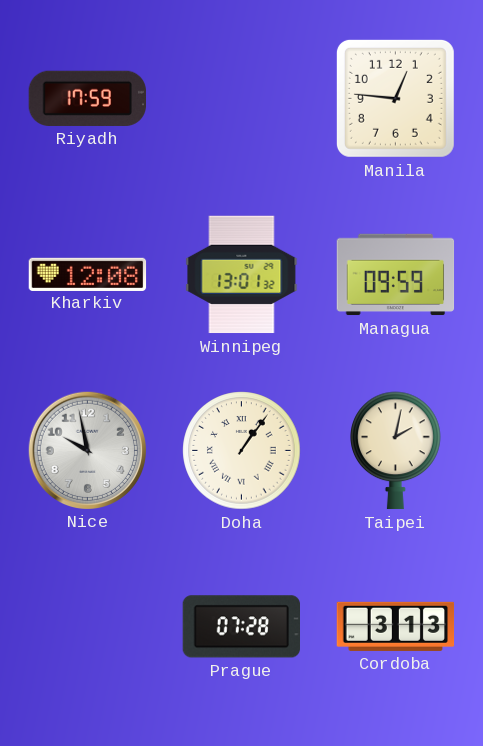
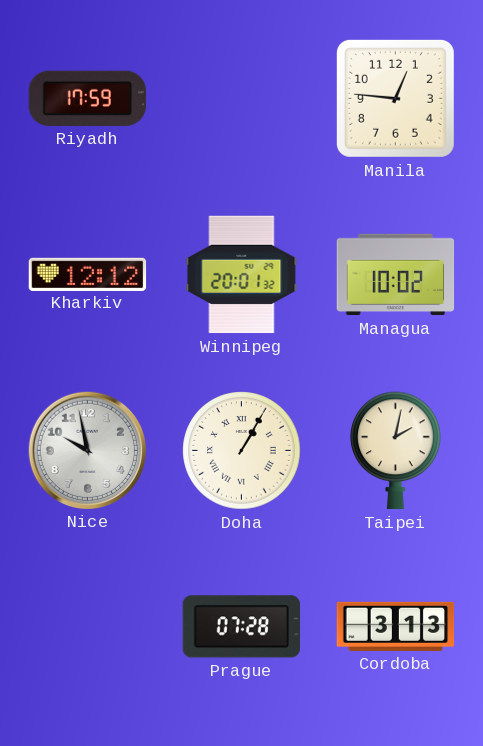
Kharkiv: 12:08 -> 12:12 (88, 274)
Winnipeg: 13:01 -> 20:01 (242, 275)
Managua: 09:59 -> 10:02 (396, 275)
Doha: 1:06 -> 1:05 (242, 451)
